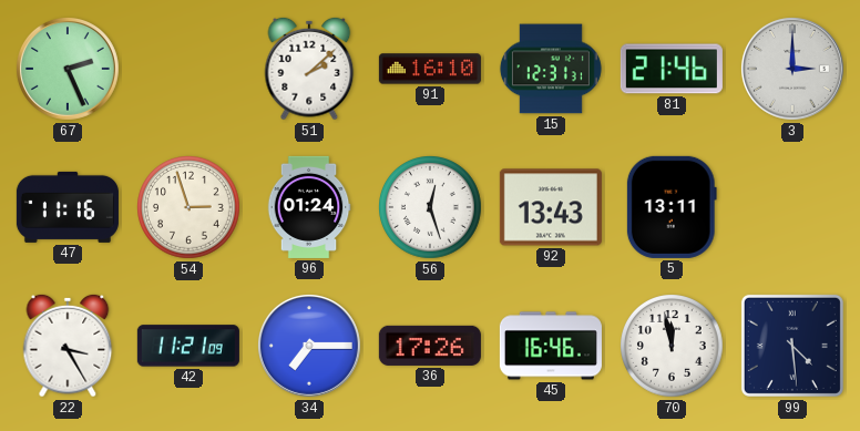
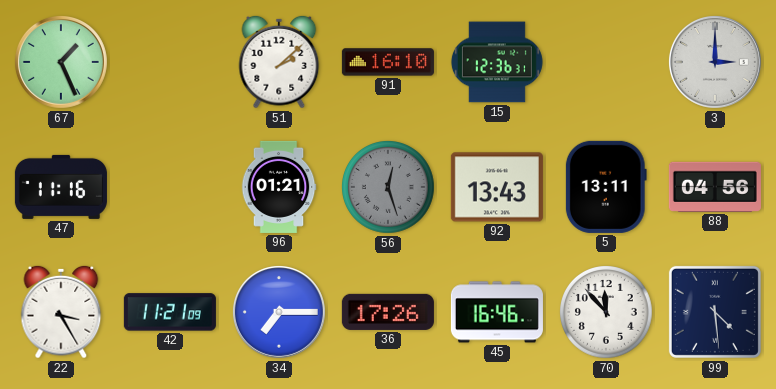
67: 2:26 -> 1:26 (61, 62)
15: 12:31 -> 12:36 (497, 62)
81: 21:46 -> none (672, 69)
54: 2:57 -> none (190, 208)
96: 01:24 -> 01:21 (279, 187)
56 dial: white -> grey (389, 188)
88: none -> 04:56 (715, 187)
70: 11:58 -> 11:53 (607, 313)
